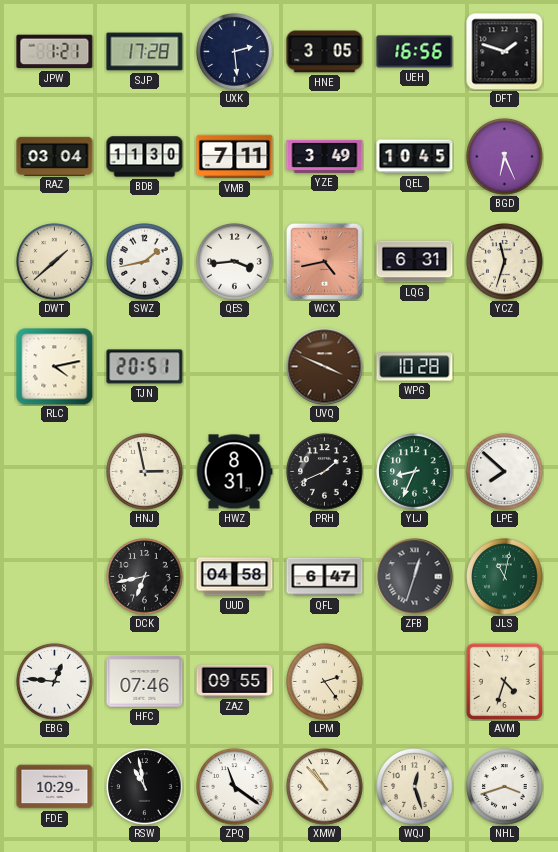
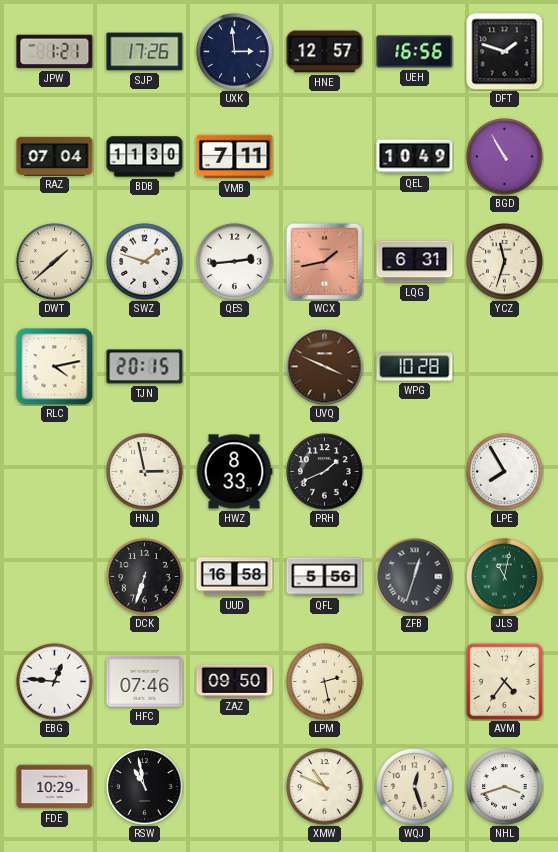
SJP: 17:28 -> 17:26 (145, 52)
UXK: 2:29 -> 2:59 (235, 52)
HNE: 3:05 -> 12:57 (325, 52)
RAZ: 03:04 -> 07:04 (55, 156)
YZE: 3:49 -> none (325, 156)
QEL: 10:45 -> 10:49 (415, 157)
BGD: 6:26 -> 10:55 (505, 157)
SWZ: 1:43 -> 1:48 (145, 262)
QES: 3:44 -> 2:44 (235, 262)
WCX: 4:43 -> 1:43 (324, 261)
TJN: 20:51 -> 20:15 (145, 367)
HWZ: 8:31 -> 8:33 (234, 472)
YLJ: 8:34 -> none (415, 472)
LPE: 7:52 -> 7:55 (505, 472)
DCK: 6:43 -> 6:33 (145, 577)
UUD: 04:58 -> 16:58 (235, 577)
QFL: 6:47 -> 5:56 (325, 577)
ZAZ: 09:55 -> 09:50 (235, 681)
LPM: 2:24 -> 2:28 (325, 682)
AVM: 4:33 -> 4:36 (504, 681)
ZPQ: 11:21 -> none (235, 787)
XMW: 10:53 -> 10:49 (325, 787)
